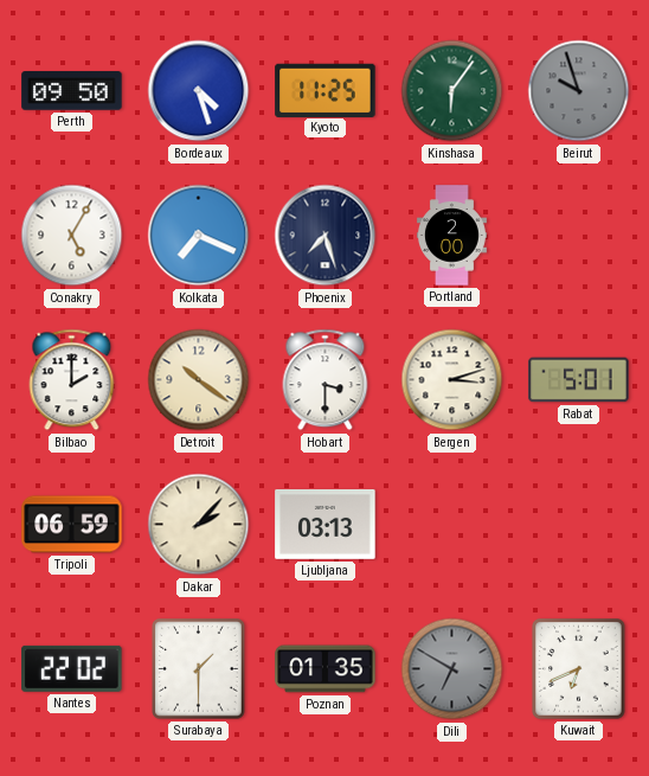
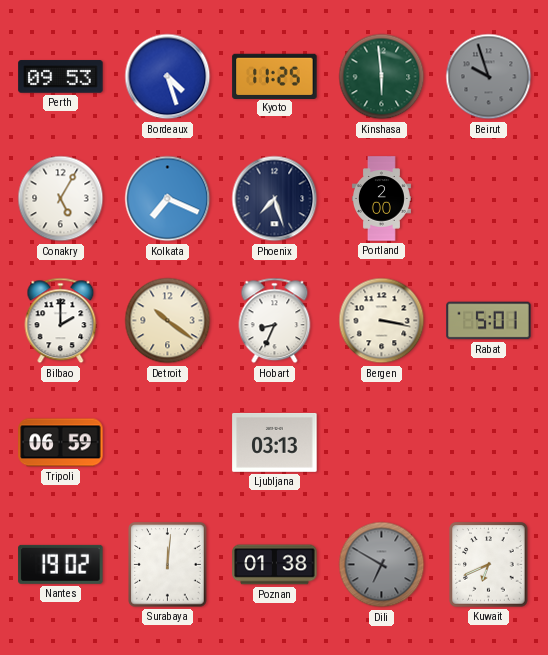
Perth: 09:50 -> 09:53 (61, 77)
Kinshasa: 6:06 -> 5:59 (382, 77)
Hobart: 3:30 -> 8:34 (275, 321)
Bergen: 3:12 -> 3:17 (382, 321)
Dakar: 2:07 -> none (199, 525)
Nantes: 22:02 -> 19:02 (61, 564)
Surabaya: 1:30 -> 12:01 (168, 565)
Poznan: 01:35 -> 01:38 (275, 565)
